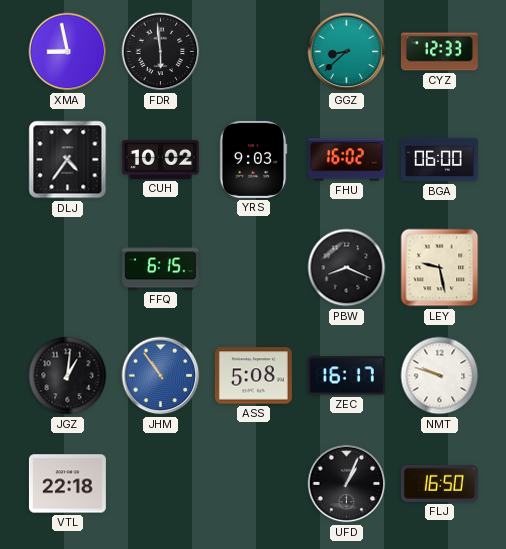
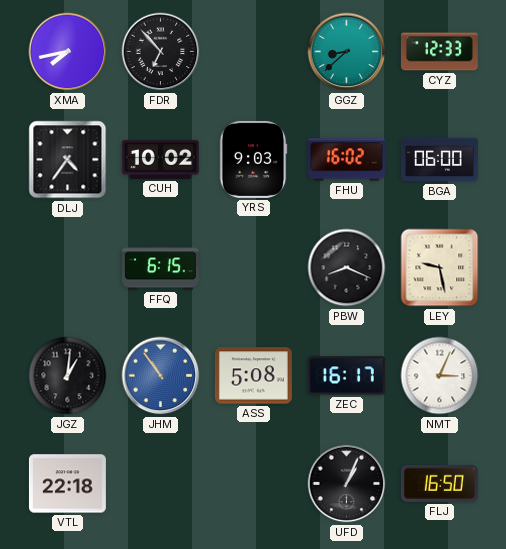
XMA: 8:58 -> 7:43 (68, 52)
FDR: 5:59 -> 6:53 (161, 52)
NMT: 9:48 -> 3:04 (440, 376)
